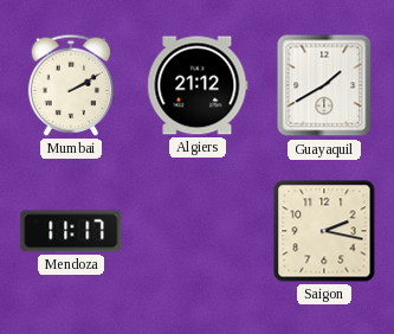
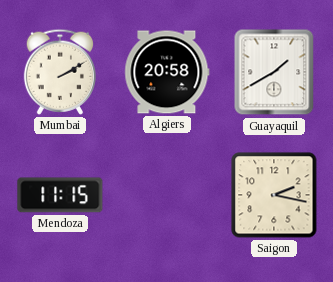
Algiers: 21:12 -> 20:58 (167, 72)
Mendoza: 11:17 -> 11:15 (60, 195)
